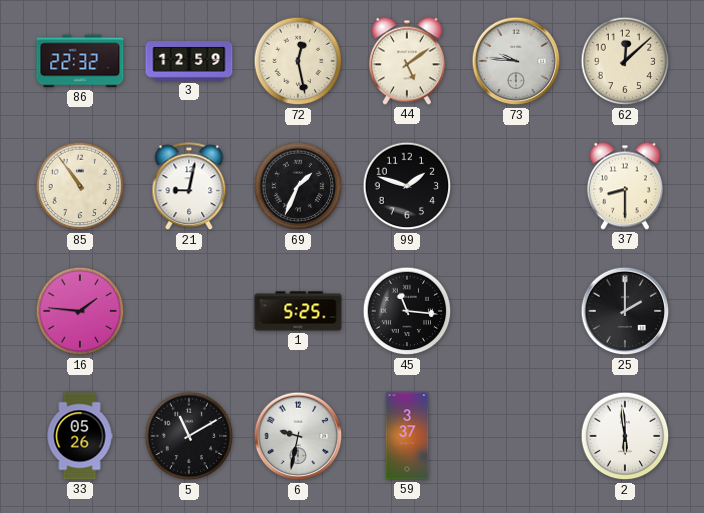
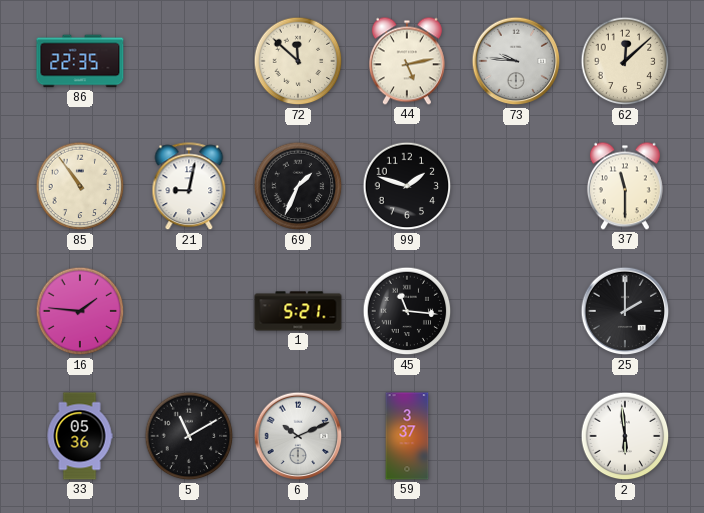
86: 22:32 -> 22:35 (80, 61)
3: 12:59 -> none (189, 61)
72: 12:28 -> 11:52 (298, 61)
44: 5:09 -> 5:13 (407, 61)
37: 8:30 -> 11:30 (625, 186)
1: 5:25 -> 5:21 (298, 311)
33: 05:26 -> 05:36 (80, 436)
6: 9:32 -> 10:11 (298, 436)
